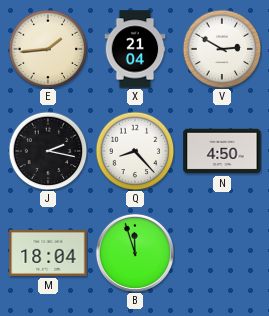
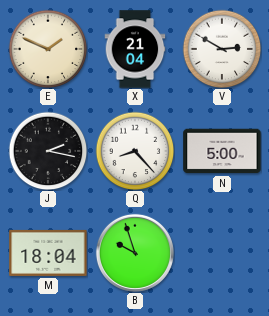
E: 1:44 -> 1:49 (48, 49)
N: 4:50 -> 5:00 (222, 151)
B: 11:57 -> 9:57 (135, 253)
